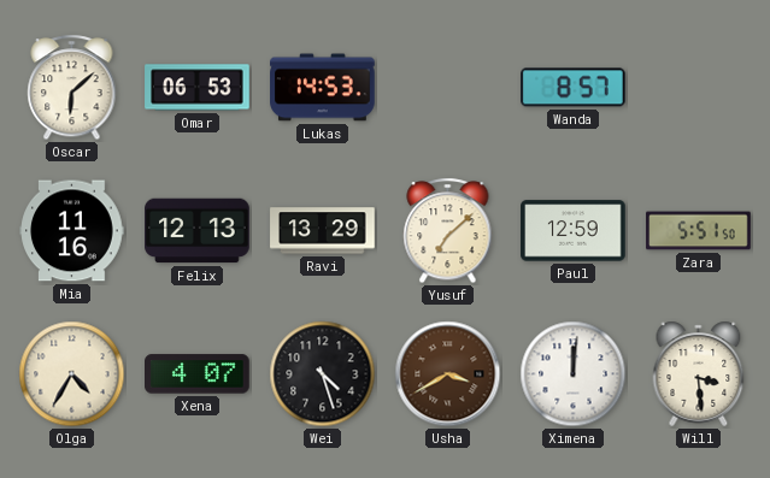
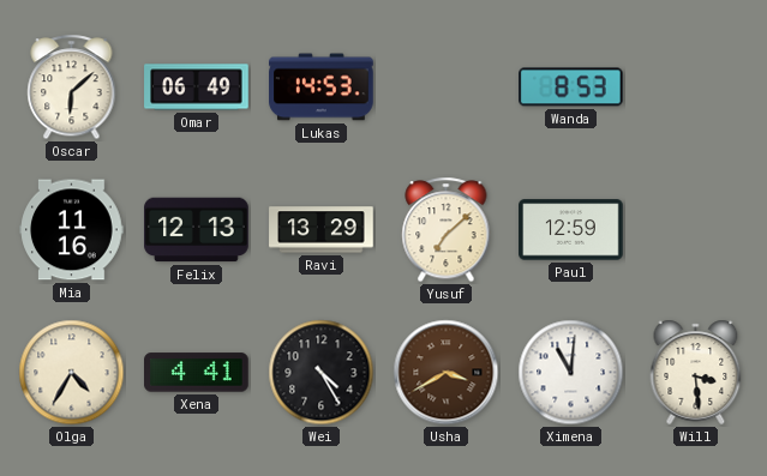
Omar: 06:53 -> 06:49 (197, 88)
Wanda: 8:57 -> 8:53 (571, 88)
Zara: 5:51 -> none (699, 231)
Xena: 4:07 -> 4:41 (197, 373)
Wei: 4:27 -> 4:25 (322, 373)
Ximena: 12:01 -> 11:01 (571, 373)
